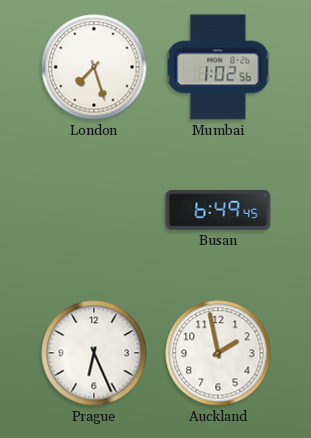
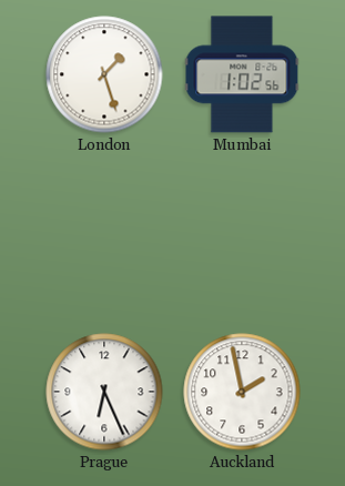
London: 7:27 -> 1:27 (104, 74)
Busan: 6:49 -> none (218, 210)
